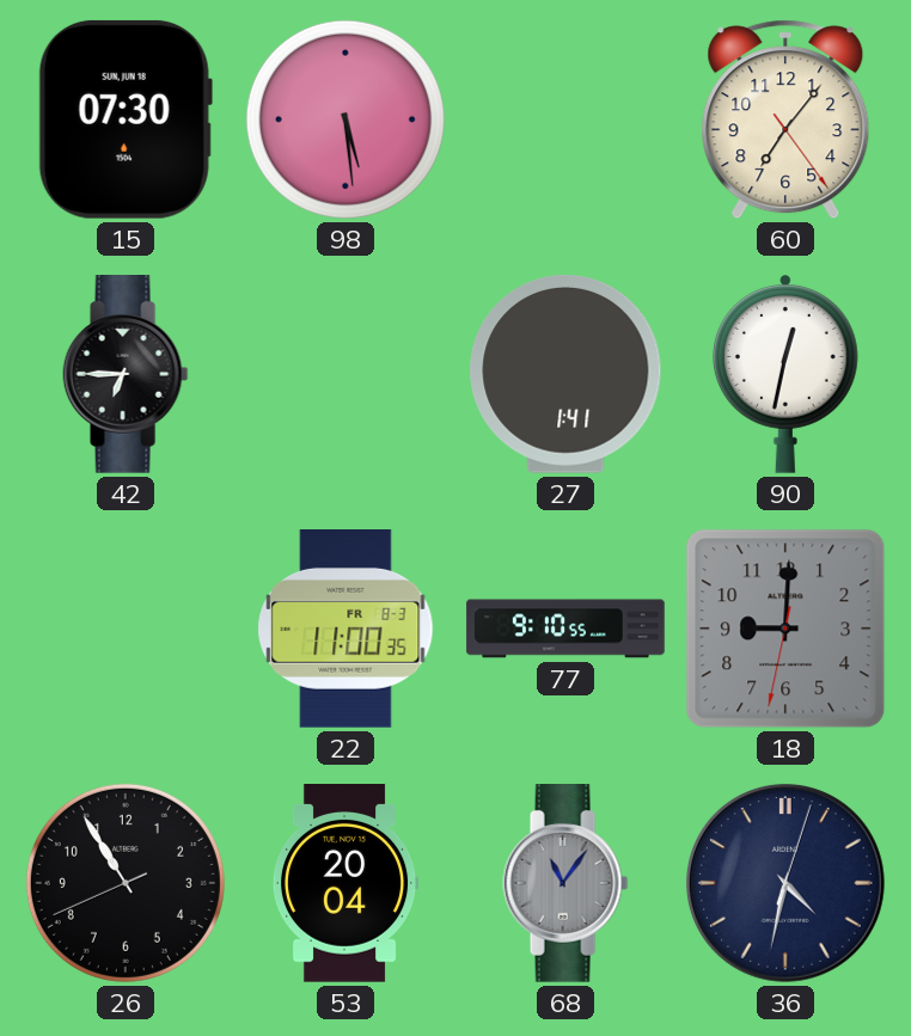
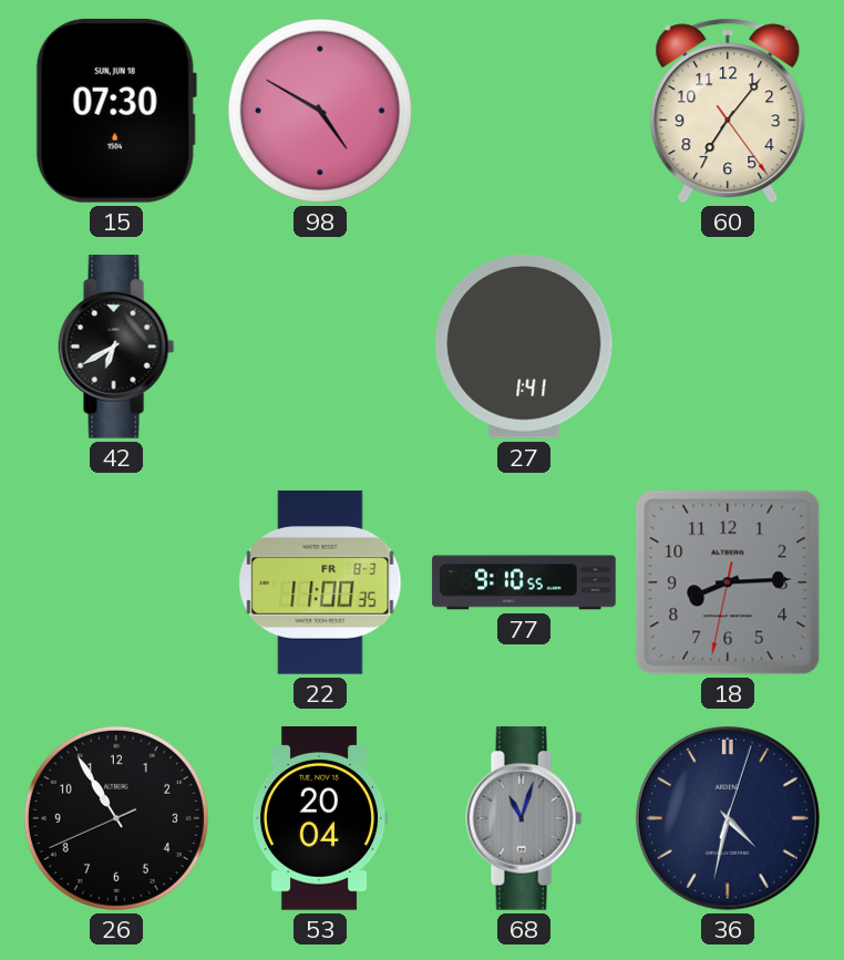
98: 5:29 -> 4:50 (320, 111)
42: 6:45 -> 6:40 (116, 348)
90: 12:32 -> none (785, 374)
18: 9:00 -> 8:14 (728, 582)
68: 11:06 -> 11:03 (524, 819)
